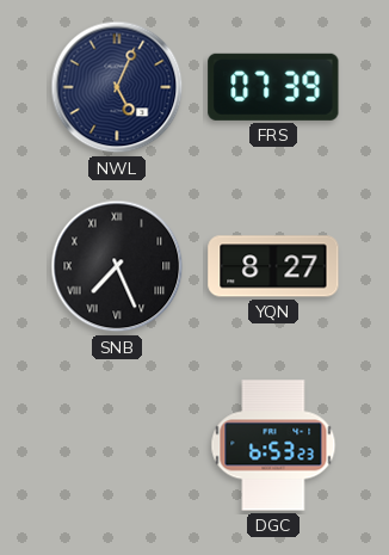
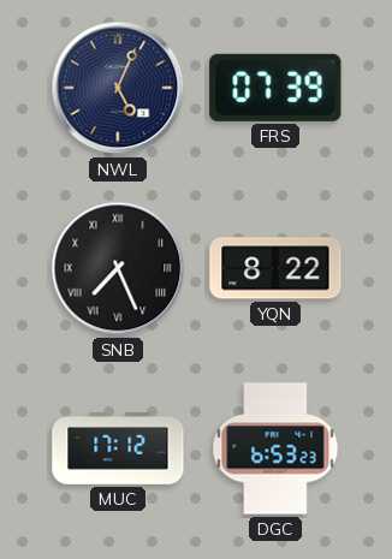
YQN: 8:27 -> 8:22 (275, 268)
MUC: none -> 17:12 (118, 448)
